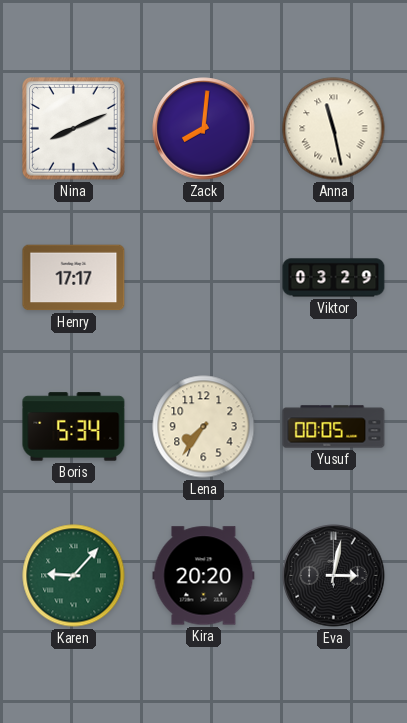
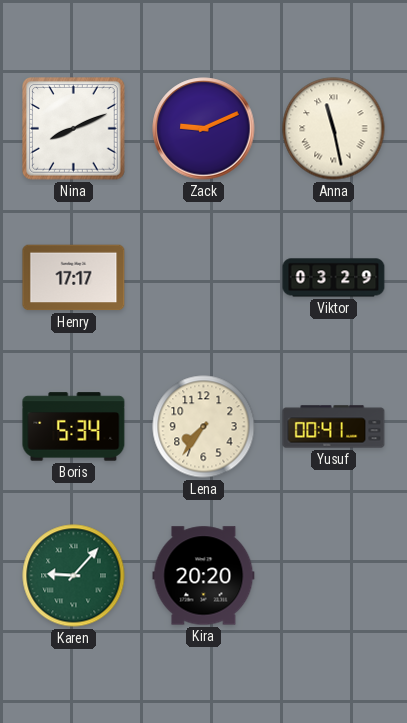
Zack: 8:01 -> 9:11 (204, 129)
Yusuf: 00:05 -> 00:41 (334, 427)
Eva: 3:02 -> none (334, 576)
